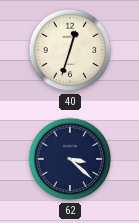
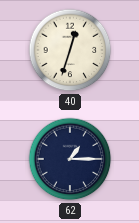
62: 3:22 -> 1:15 (70, 159)
